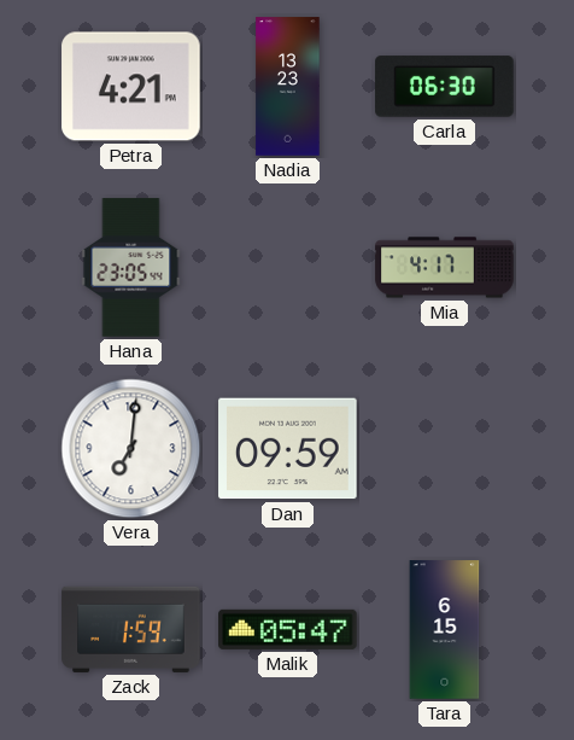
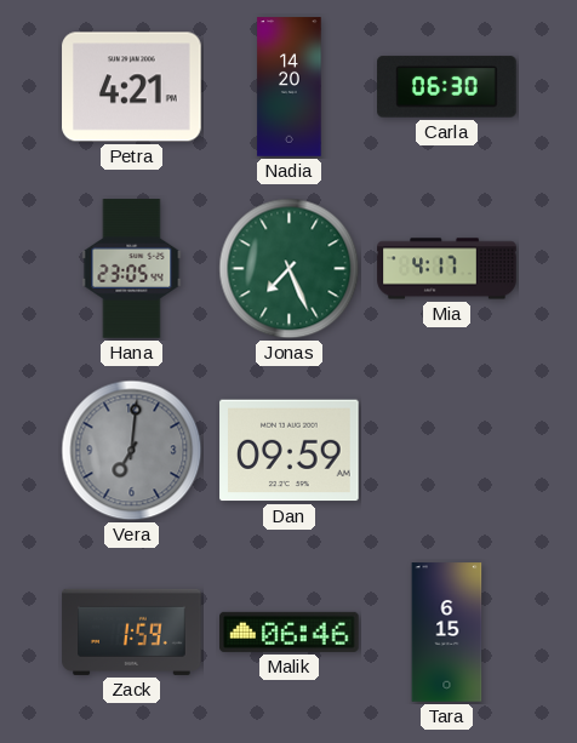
Nadia: 13:23 -> 14:20 (290, 87)
Jonas: none -> 7:26 (290, 269)
Vera dial: white -> grey (132, 451)
Malik: 05:47 -> 06:46 (290, 631)
